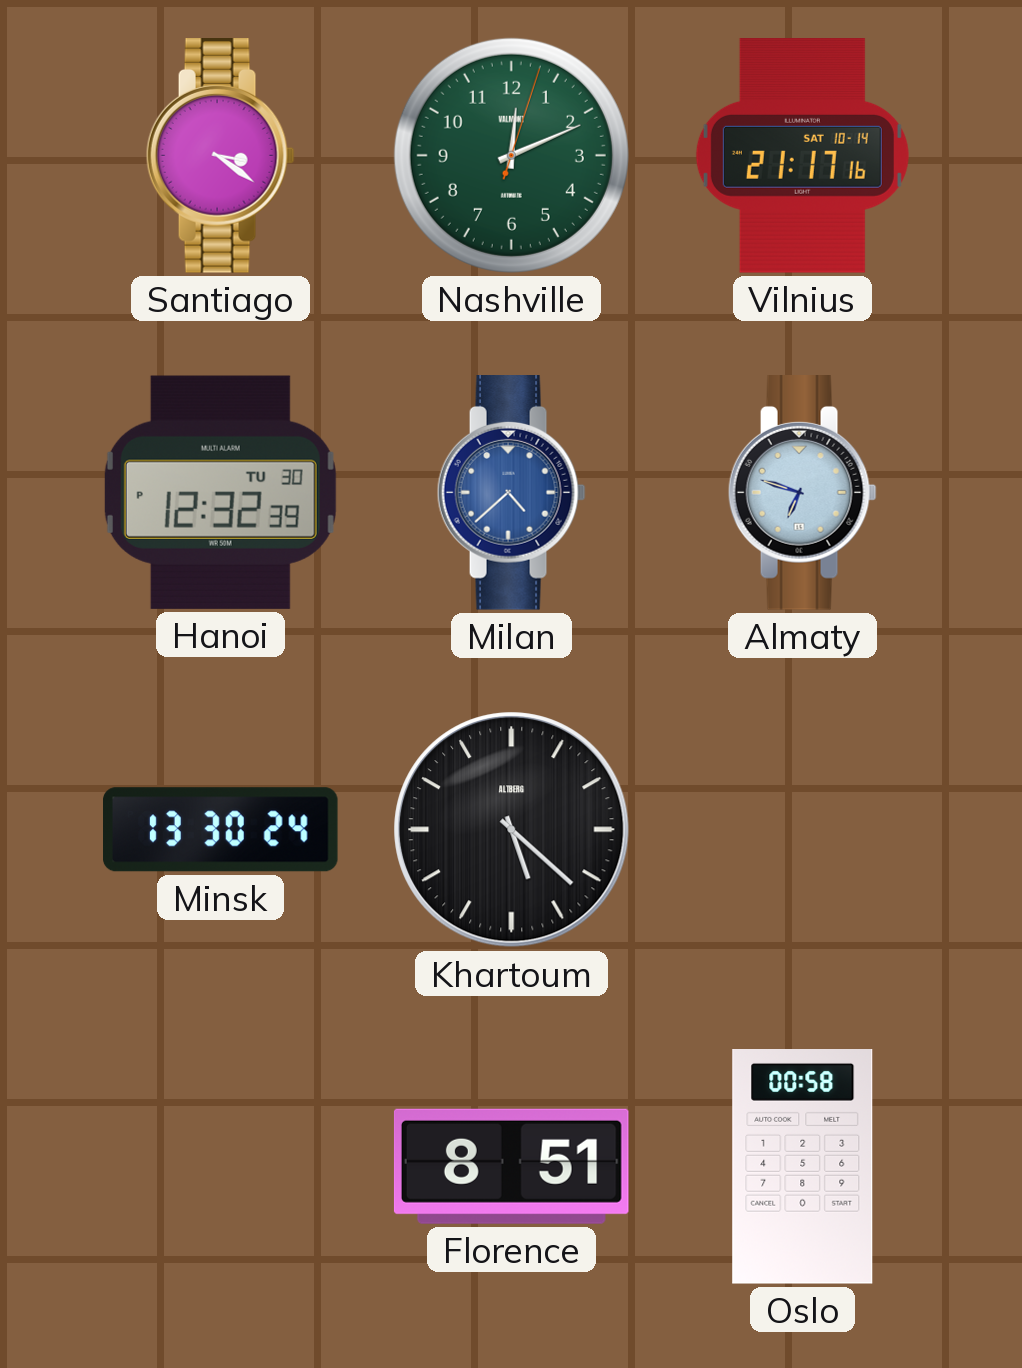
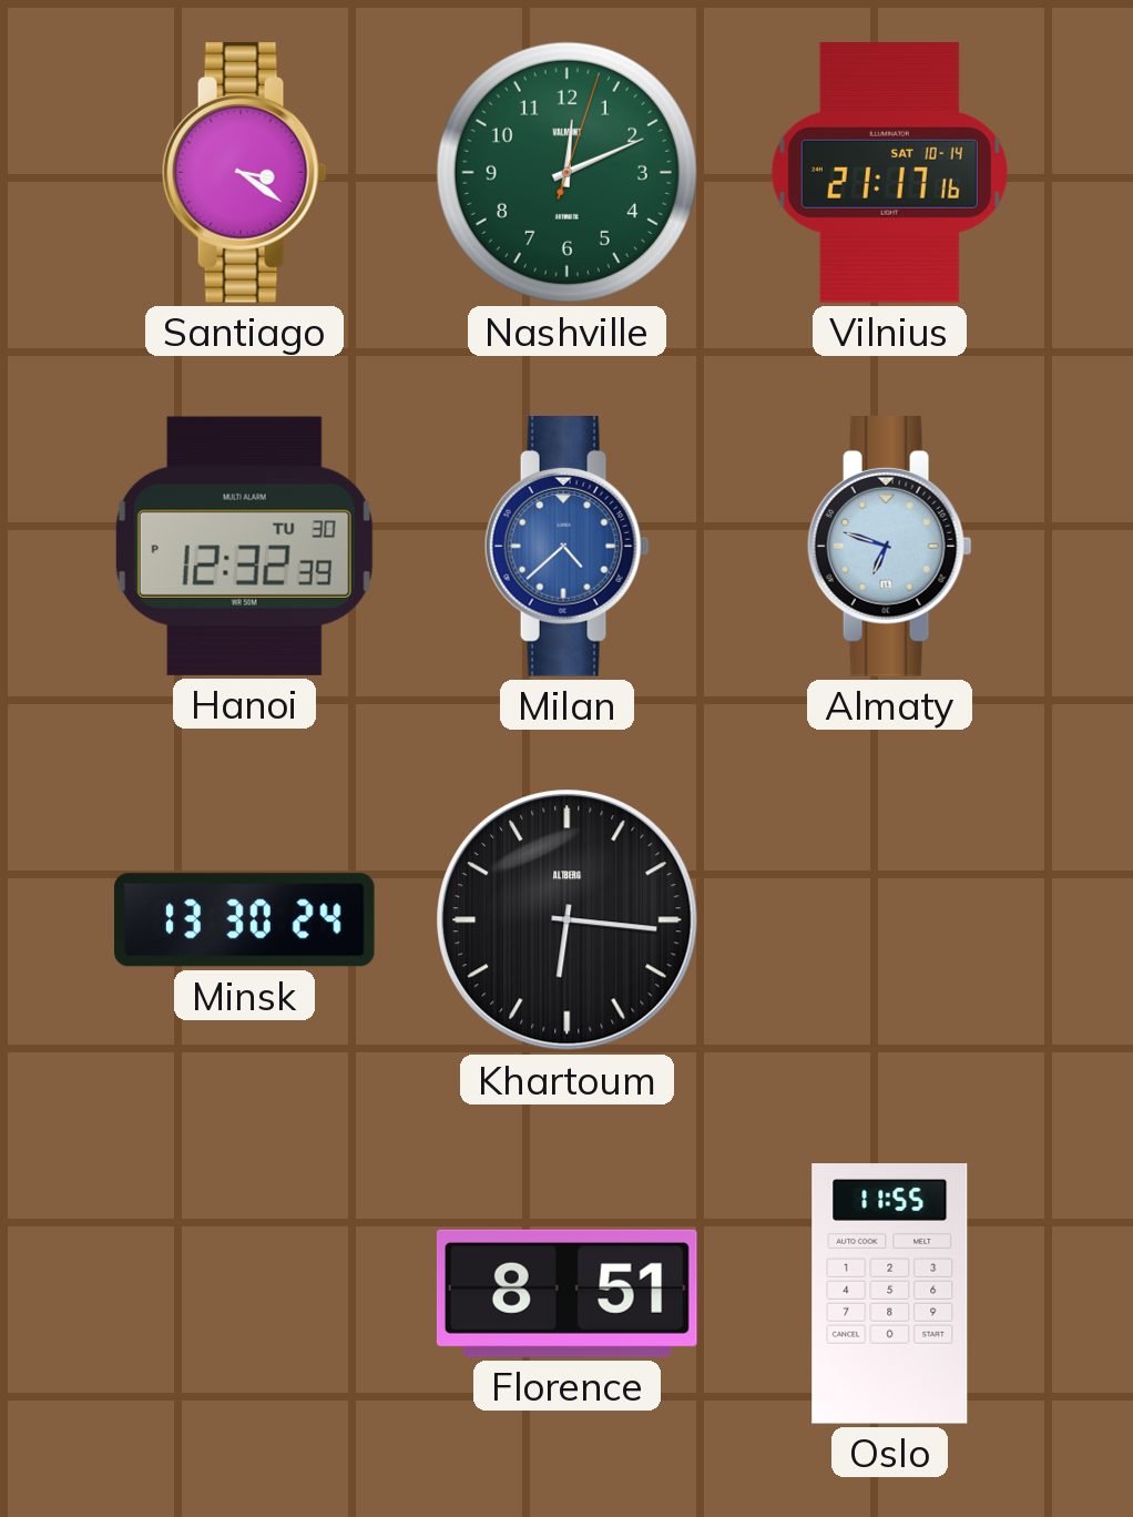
Khartoum: 5:22 -> 6:16 (568, 920)
Oslo: 00:58 -> 11:55 (890, 1294)
